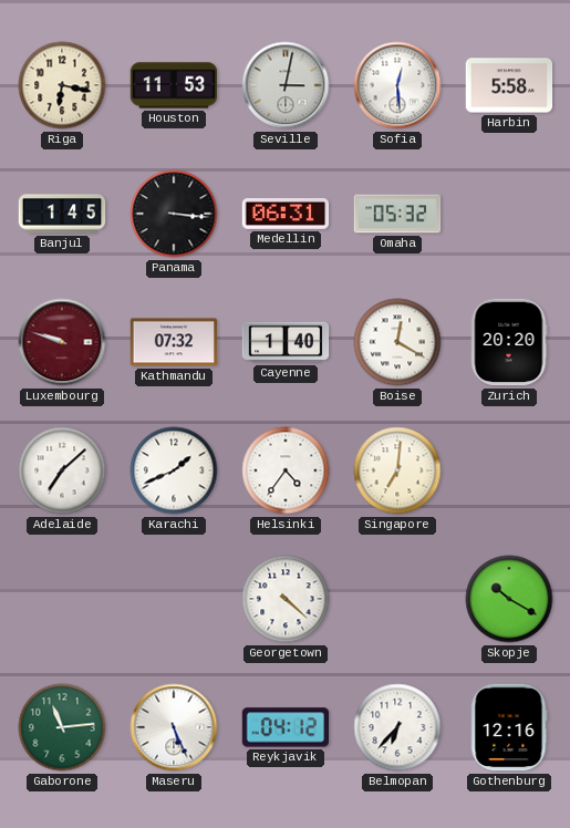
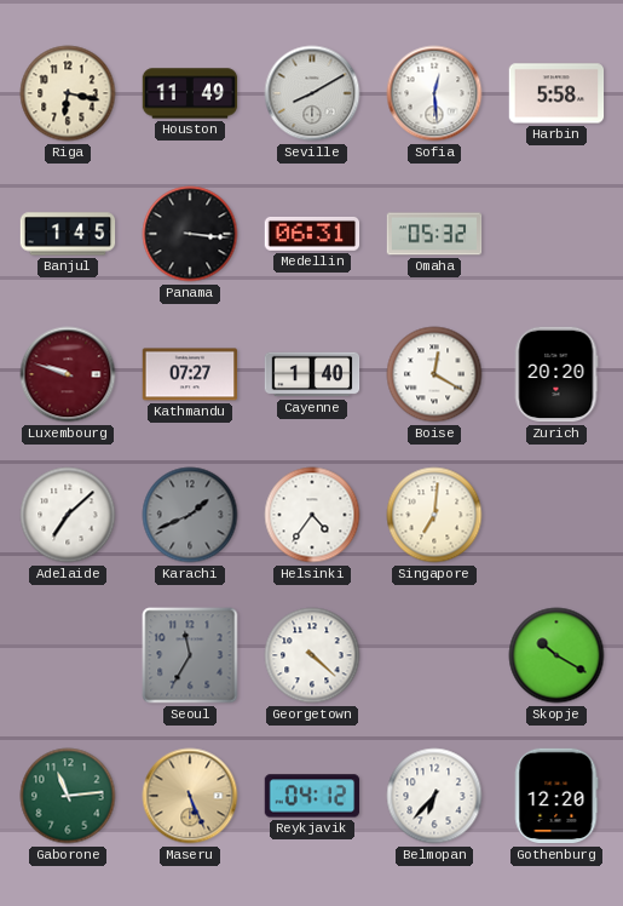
Houston: 11:53 -> 11:49 (190, 93)
Seville: 3:02 -> 8:10 (312, 93)
Kathmandu: 07:32 -> 07:27 (190, 374)
Karachi dial: white -> grey (190, 515)
Seoul: none -> 11:35 (190, 655)
Maseru dial: white -> champagne (190, 796)
Gothenburg: 12:16 -> 12:20 (556, 796)
